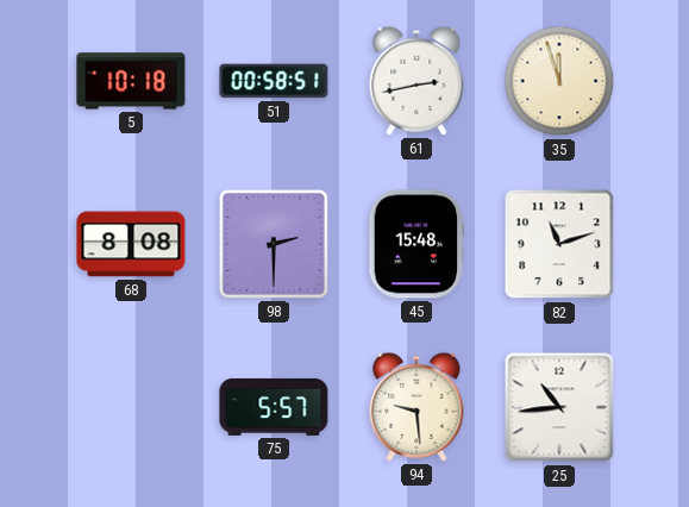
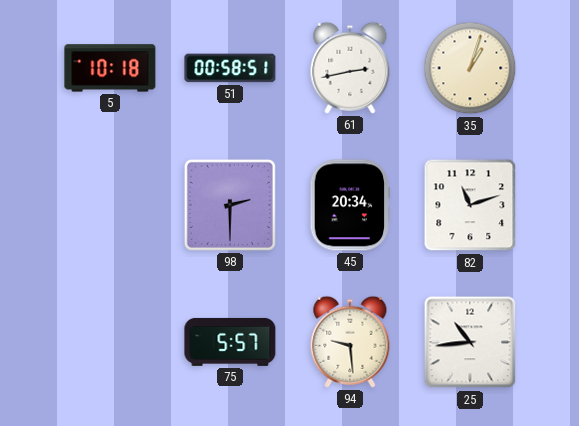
35: 11:57 -> 1:03 (470, 68)
68: 8:08 -> none (131, 244)
45: 15:48 -> 20:34 (350, 205)
